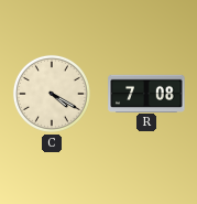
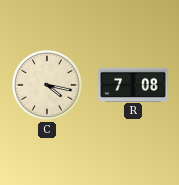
C: 4:20 -> 4:17 (47, 85)
